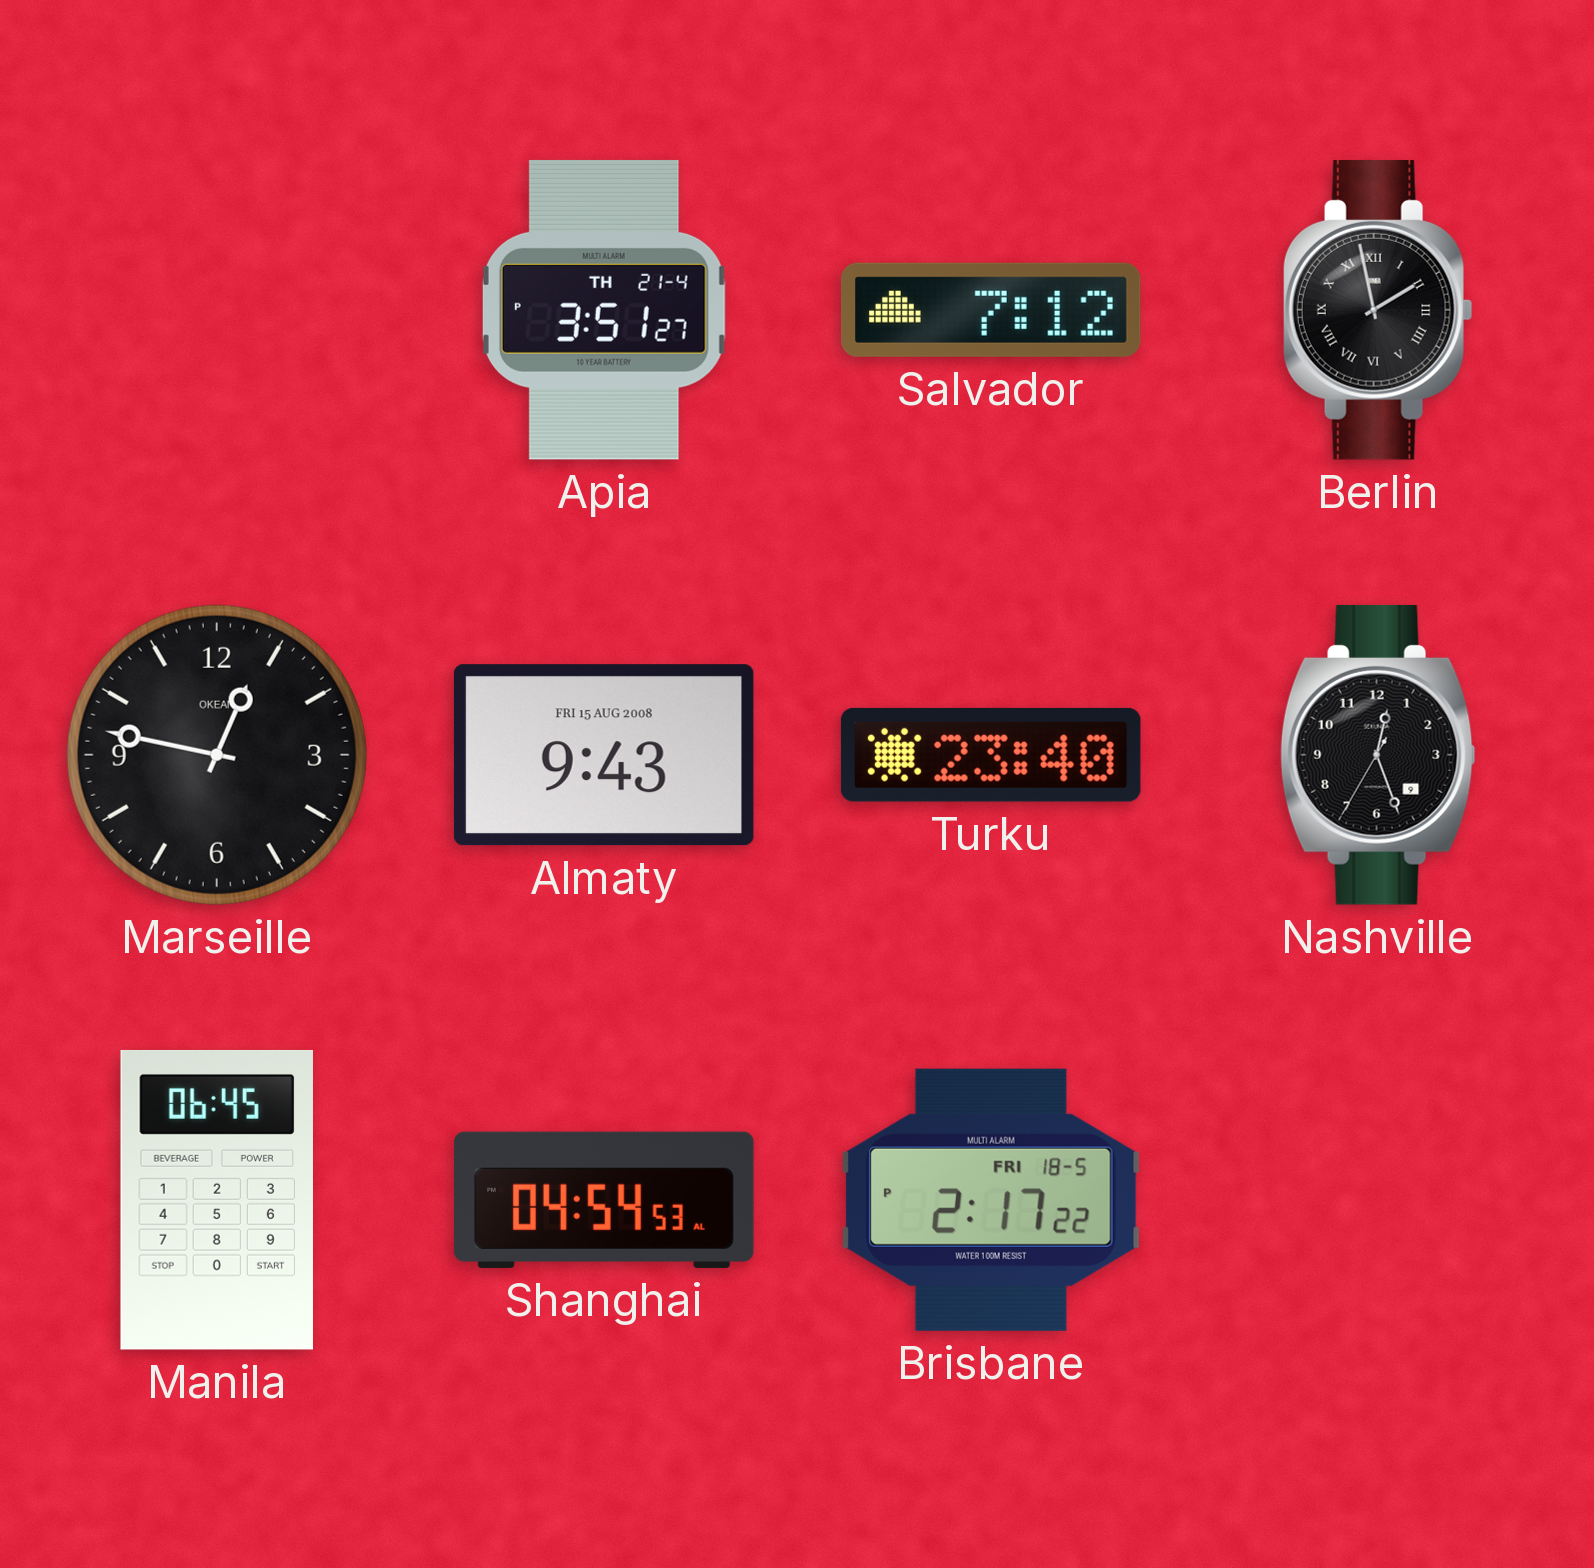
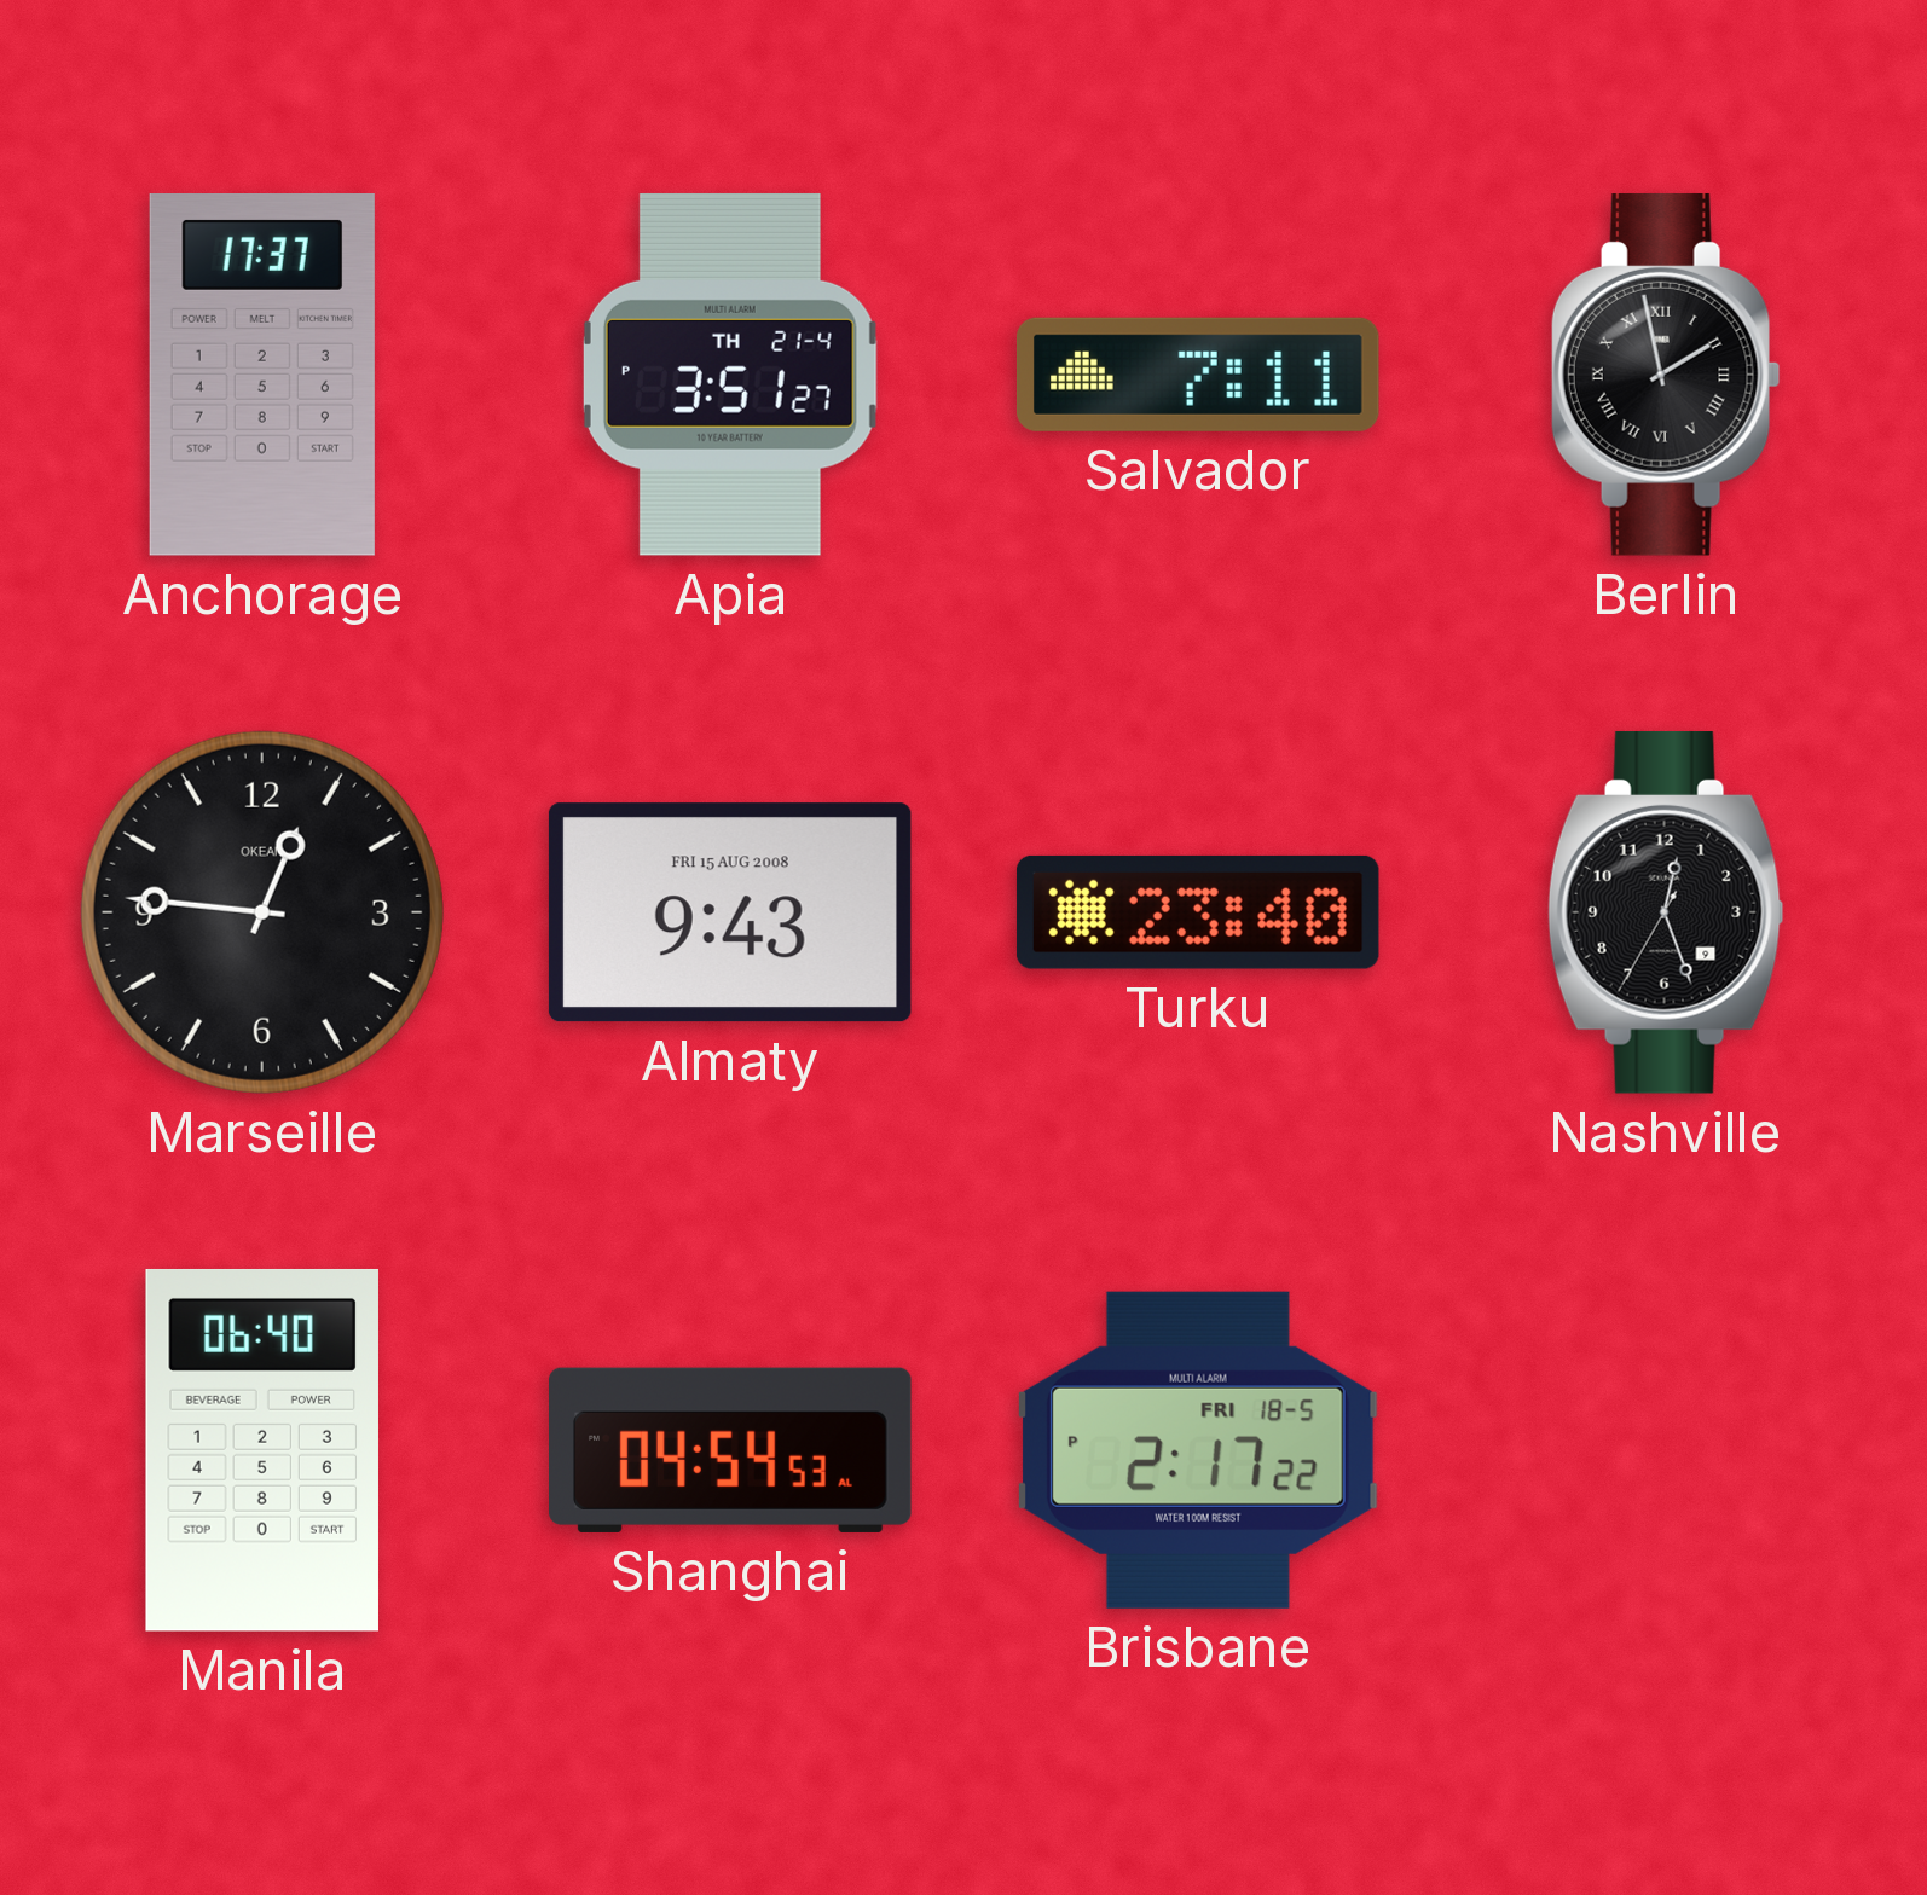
Anchorage: none -> 17:37 (262, 376)
Salvador: 7:12 -> 7:11 (1198, 375)
Marseille: 12:47 -> 12:46 (262, 912)
Manila: 06:45 -> 06:40 (262, 1450)
